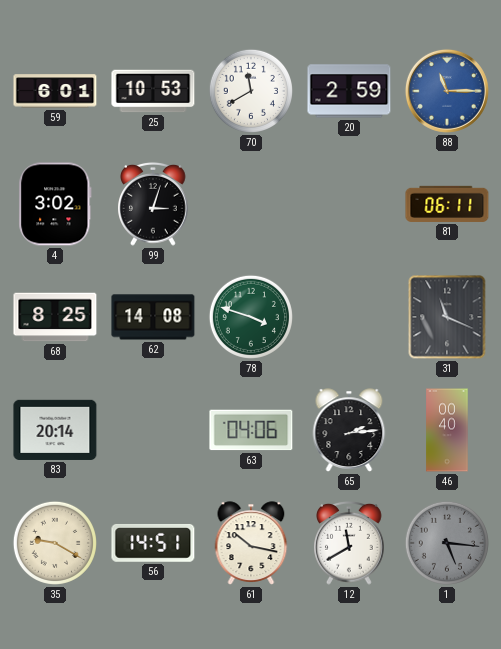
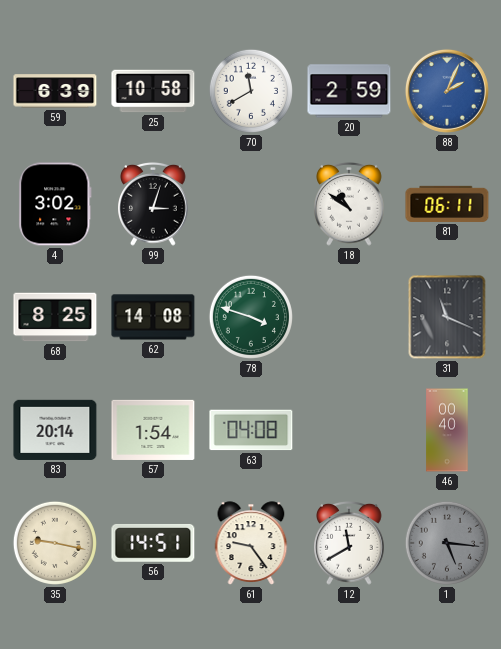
59: 6:01 -> 6:39 (55, 91)
25: 10:53 -> 10:58 (153, 91)
88: 11:15 -> 2:04 (447, 91)
18: none -> 10:51 (350, 204)
57: none -> 1:54 (153, 430)
63: 04:06 -> 04:08 (251, 430)
65: 2:14 -> none (349, 430)
35: 9:20 -> 9:17 (55, 543)
61: 10:17 -> 9:24 (251, 543)
